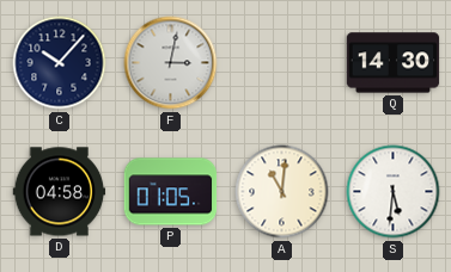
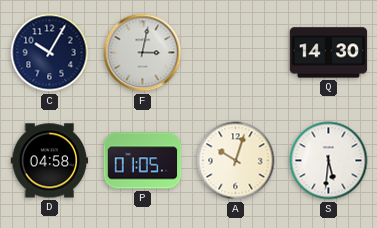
C: 10:07 -> 10:05 (50, 53)
A: 11:01 -> 10:03 (236, 161)
